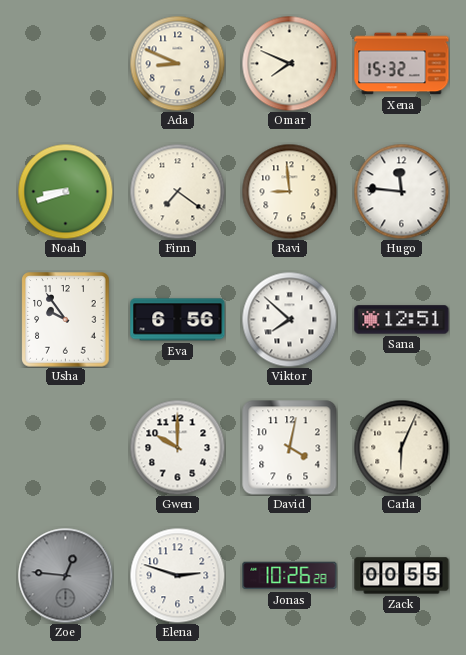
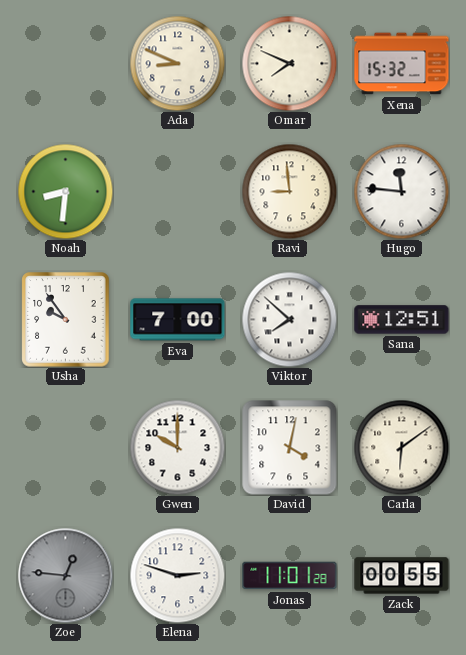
Noah: 8:42 -> 8:31 (65, 191)
Finn: 7:21 -> none (177, 191)
Eva: 6:56 -> 7:00 (178, 320)
Carla: 6:04 -> 6:09 (401, 447)
Jonas: 10:26 -> 11:01 (290, 576)
